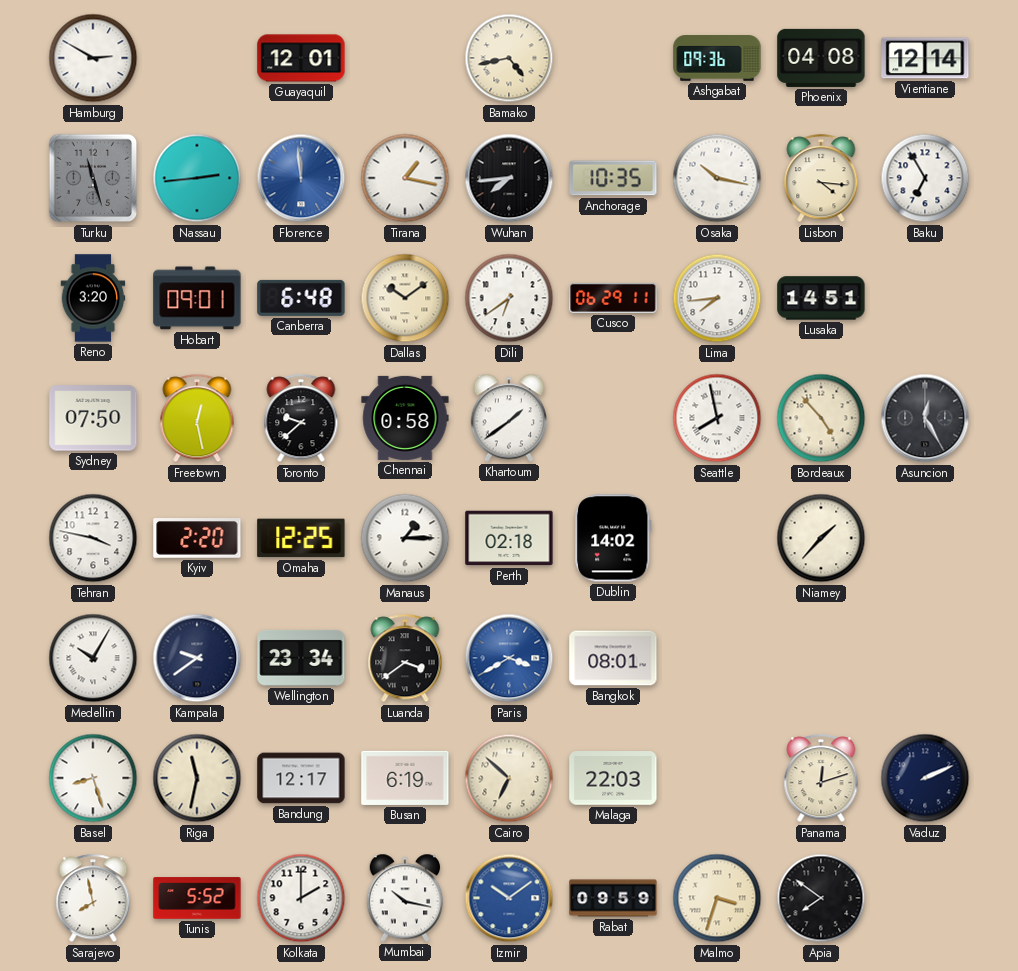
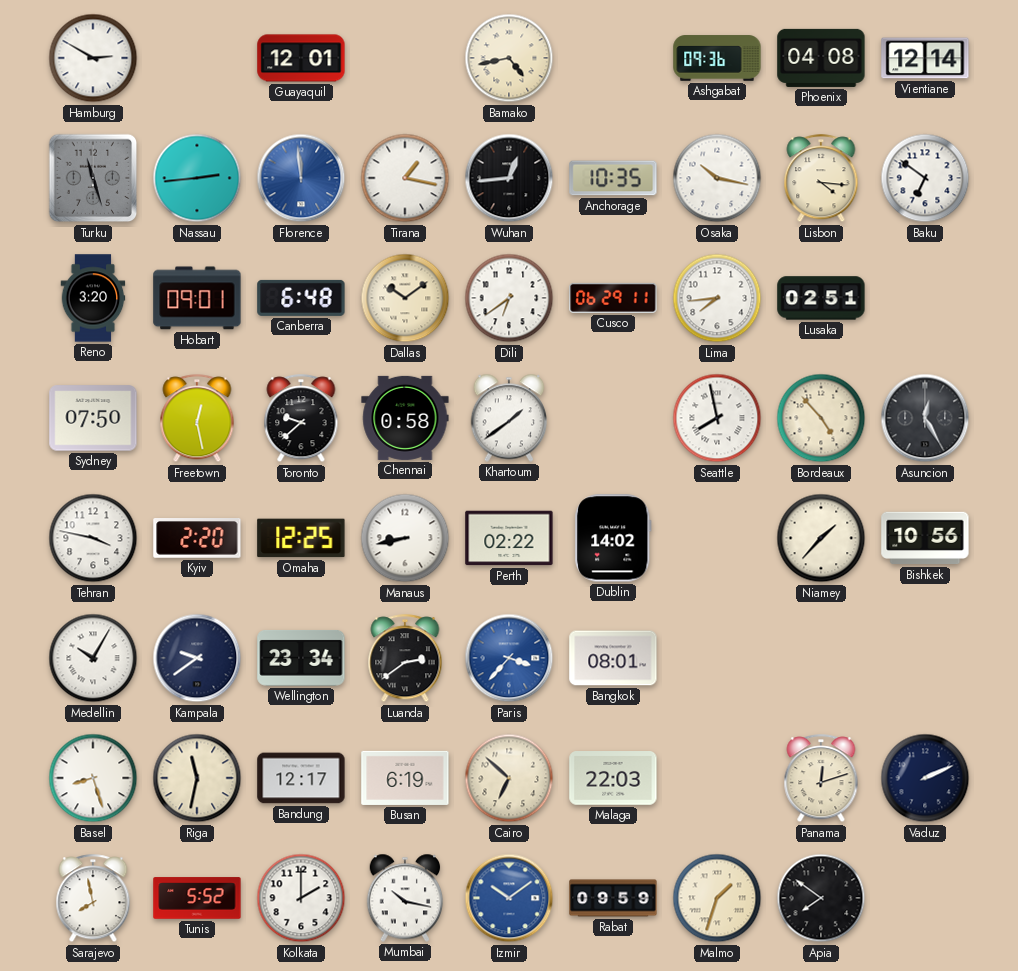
Wuhan: 7:44 -> 12:44 (509, 178)
Baku: 6:55 -> 6:51 (925, 178)
Lusaka: 14:51 -> 02:51 (821, 298)
Manaus: 1:15 -> 8:43 (405, 538)
Perth: 02:18 -> 02:22 (509, 538)
Bishkek: none -> 10:56 (925, 538)
Luanda: 3:39 -> 2:39 (405, 659)
Paris: 3:40 -> 3:37 (509, 658)
Malmo: 3:33 -> 1:33 (717, 898)
